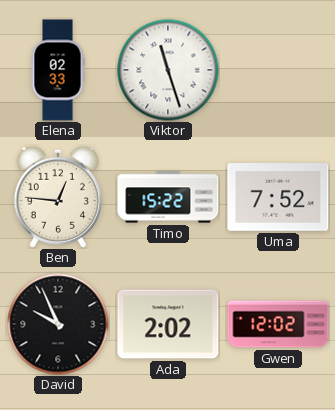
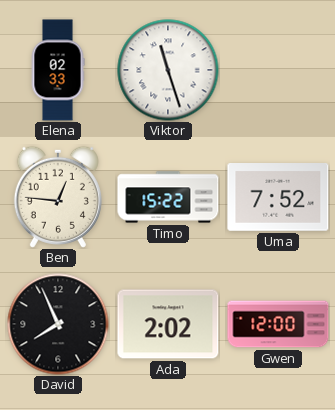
David: 9:56 -> 7:56 (58, 324)
Gwen: 12:02 -> 12:00 (278, 324)
